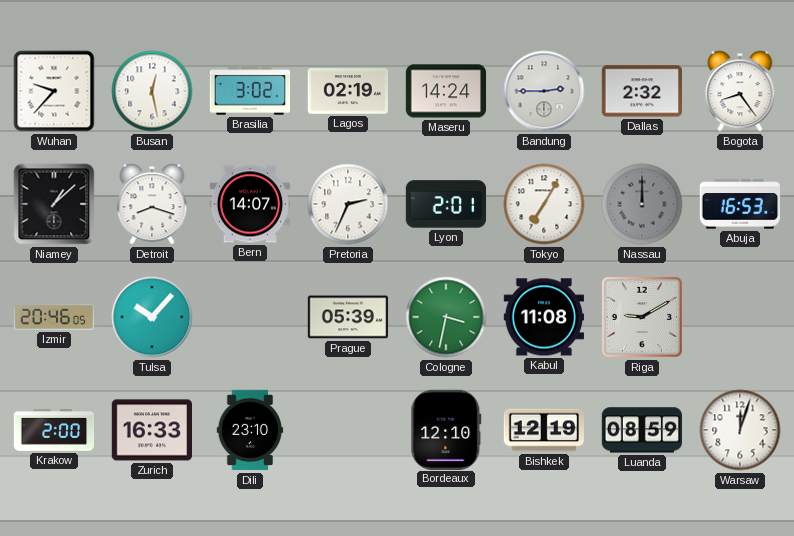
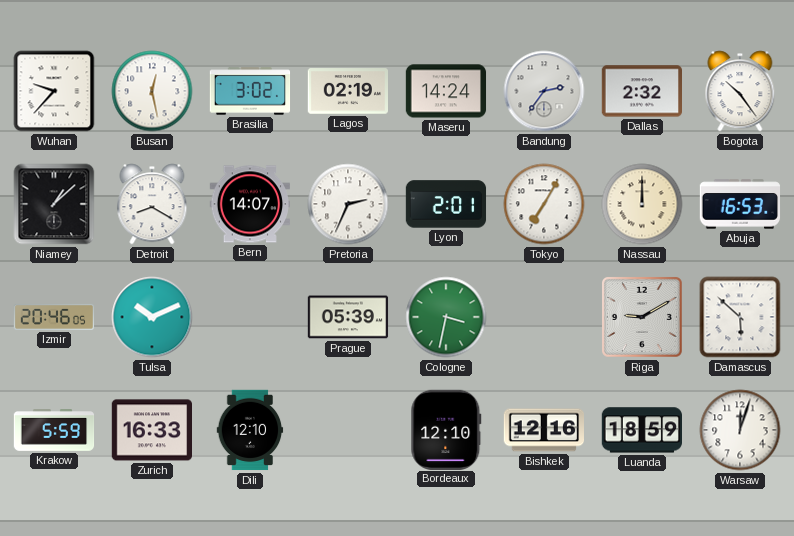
Bandung: 2:45 -> 2:36 (544, 91)
Bogota: 8:24 -> 10:24 (740, 91)
Detroit: 8:18 -> 8:20 (152, 204)
Nassau dial: grey -> cream (642, 204)
Tulsa: 10:07 -> 10:11 (152, 317)
Kabul: 11:08 -> none (544, 317)
Damascus: none -> 5:52 (740, 317)
Krakow: 2:00 -> 5:59 (54, 430)
Dili: 23:10 -> 12:10 (250, 430)
Bishkek: 12:19 -> 12:16 (544, 430)
Luanda: 08:59 -> 18:59 (641, 430)
